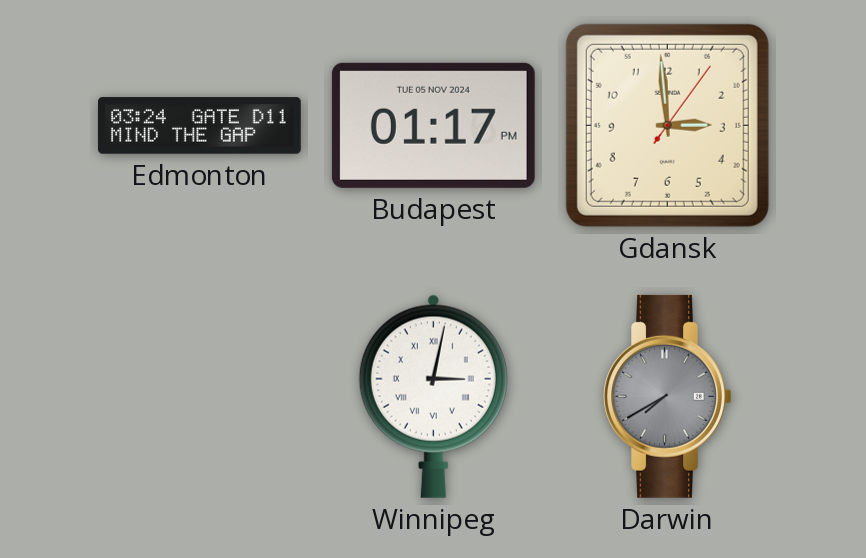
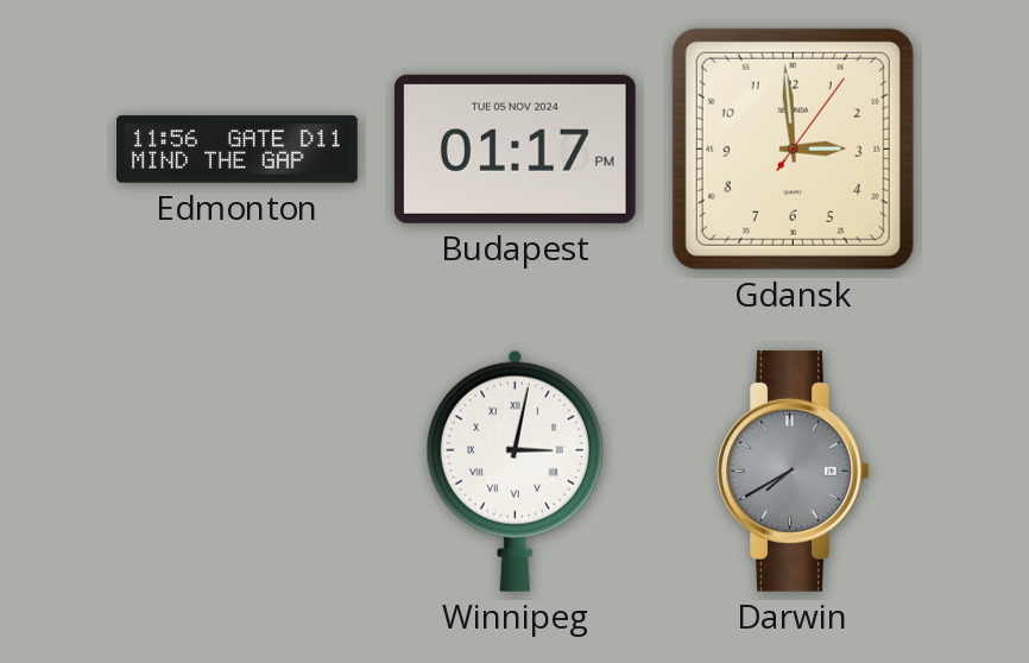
Edmonton: 03:24 -> 11:56 (238, 150)
